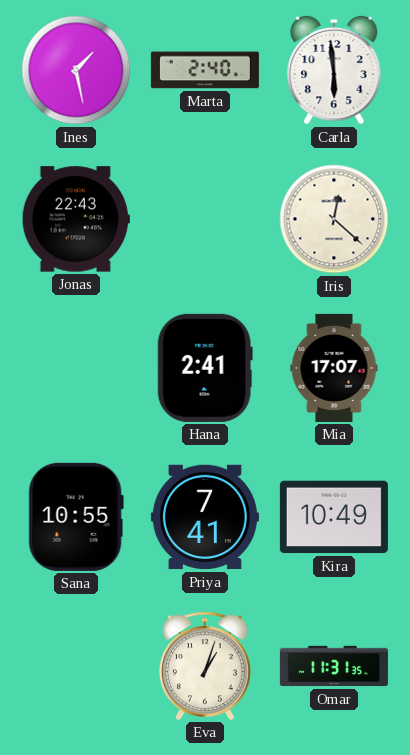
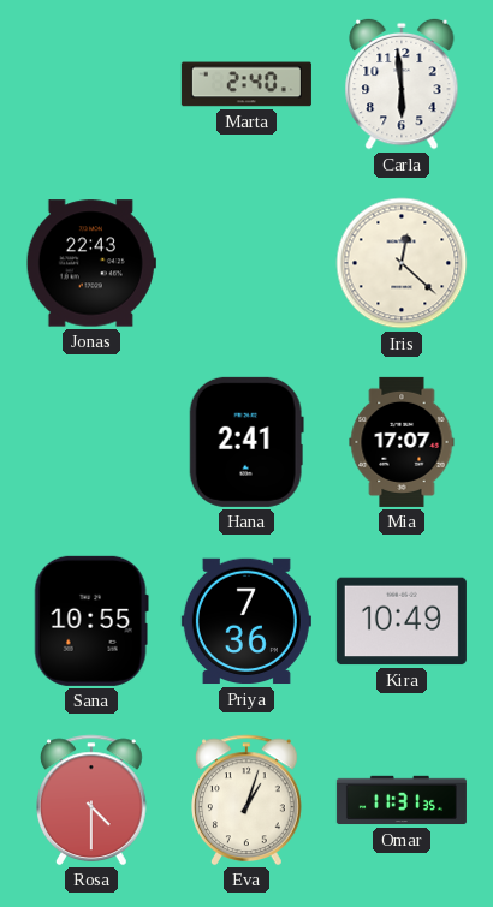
Ines: 1:28 -> none (76, 70)
Priya: 7:41 -> 7:36 (246, 621)
Rosa: none -> 4:30 (93, 800)
